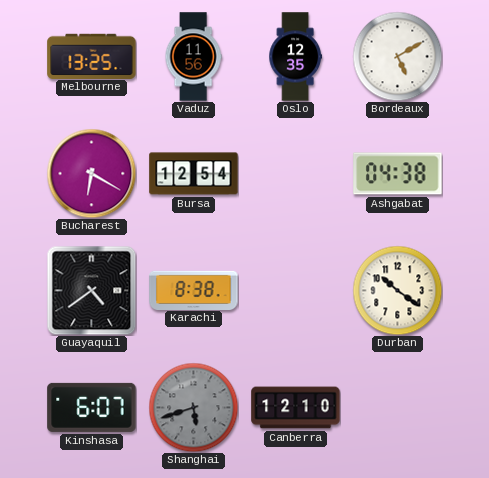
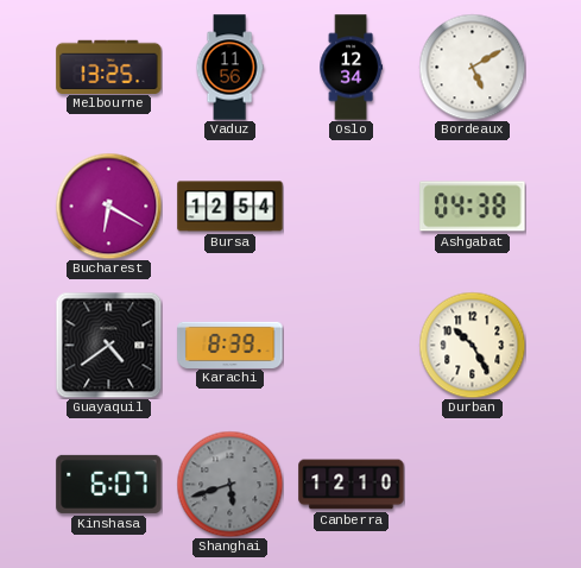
Oslo: 12:35 -> 12:34 (351, 68)
Karachi: 8:38 -> 8:39 (230, 345)
Durban: 10:21 -> 10:25 (472, 345)
